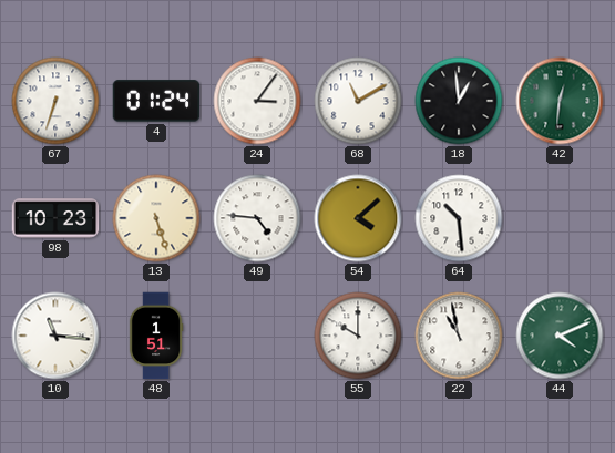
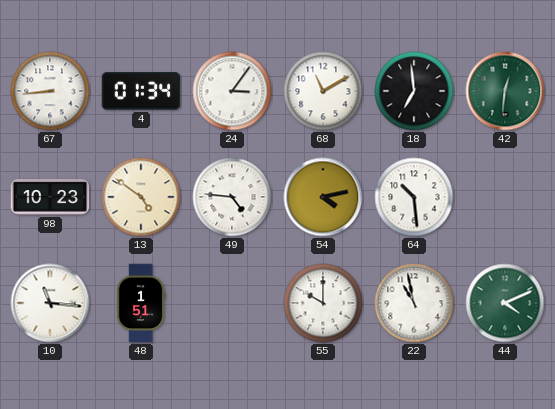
67: 6:33 -> 8:44 (50, 91)
4: 01:24 -> 01:34 (141, 91)
18: 12:59 -> 6:59 (414, 91)
13: 5:27 -> 4:51 (141, 197)
54: 4:08 -> 4:13 (323, 197)
